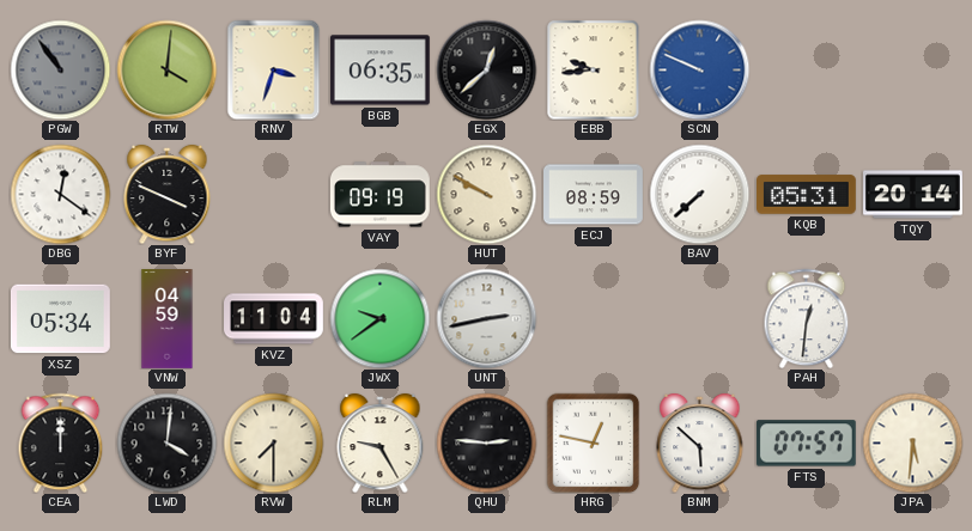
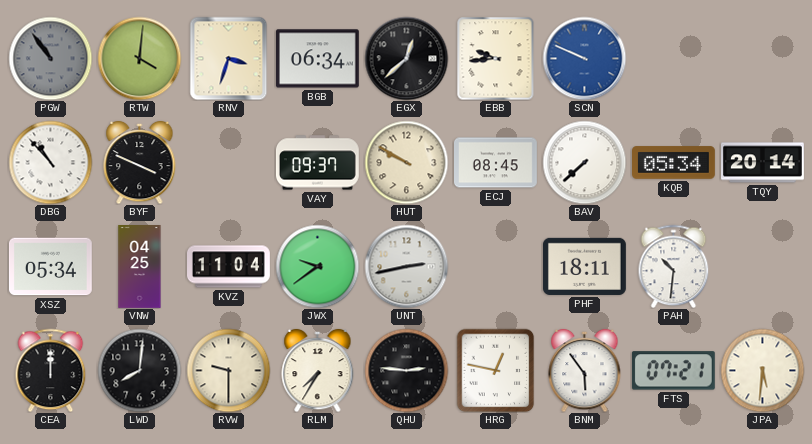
BGB: 06:35 -> 06:34 (317, 59)
DBG: 12:21 -> 10:53 (50, 162)
VAY: 09:19 -> 09:37 (317, 163)
ECJ: 08:59 -> 08:45 (496, 163)
KQB: 05:31 -> 05:34 (674, 163)
VNW: 04:59 -> 04:25 (140, 267)
PHF: none -> 18:11 (584, 266)
PAH: 12:31 -> 10:31 (674, 266)
LWD: 4:01 -> 8:01 (139, 370)
RVW: 7:30 -> 9:30 (228, 370)
RLM: 9:25 -> 7:35 (318, 370)
BNM: 5:52 -> 5:54 (585, 370)
FTS: 07:57 -> 07:21 (673, 371)
